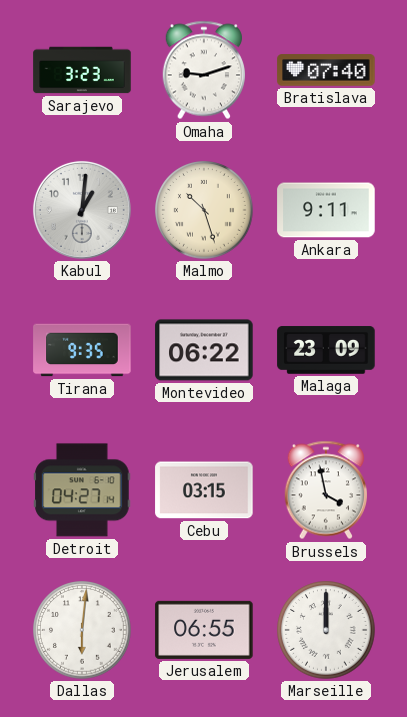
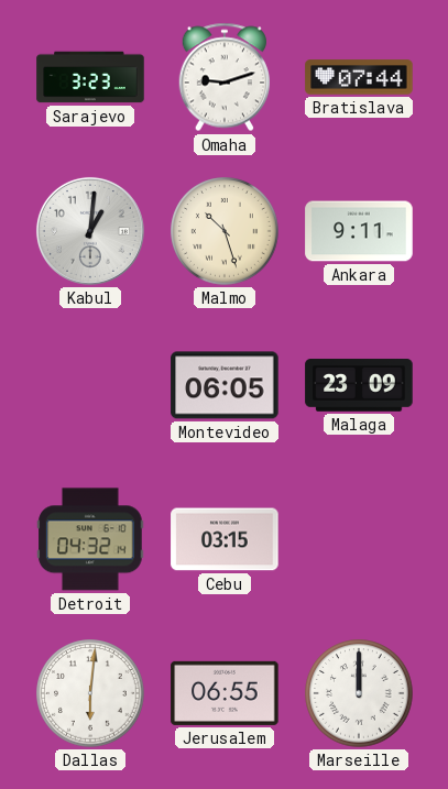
Bratislava: 07:40 -> 07:44 (359, 77)
Tirana: 9:35 -> none (82, 350)
Montevideo: 06:22 -> 06:05 (225, 385)
Detroit: 04:27 -> 04:32 (90, 539)
Brussels: 3:58 -> none (325, 490)
